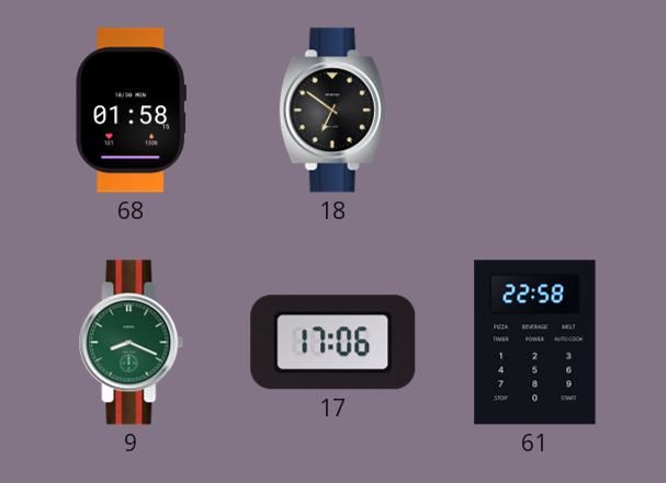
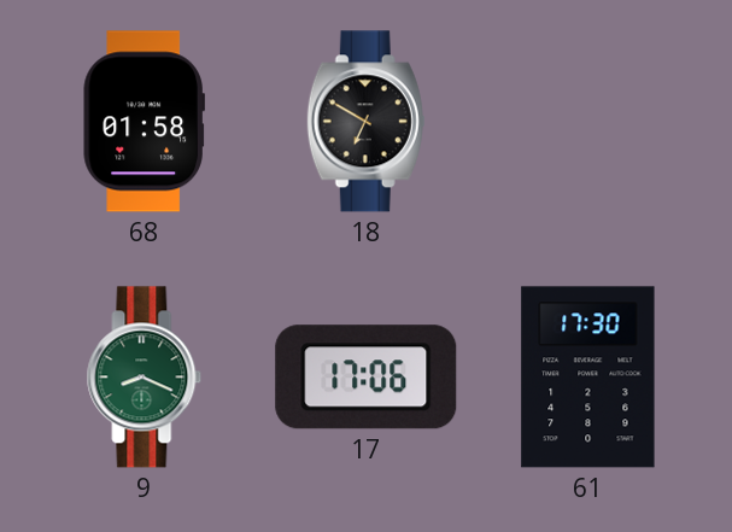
18: 6:51 -> 6:50 (365, 122)
61: 22:58 -> 17:30 (588, 378)
